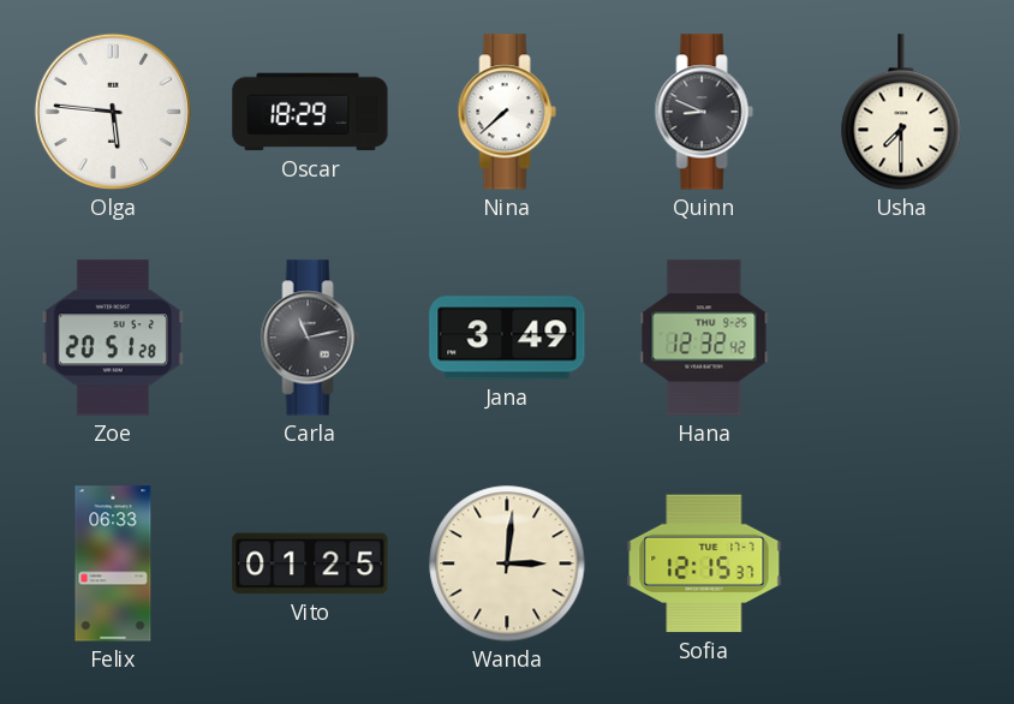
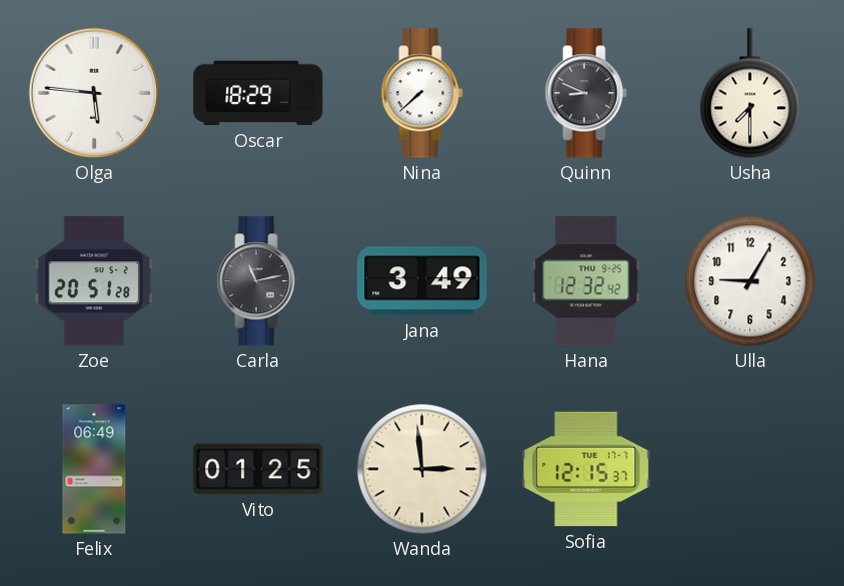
Ulla: none -> 9:05 (750, 281)
Felix: 06:33 -> 06:49 (94, 469)
Wanda: 3:01 -> 2:59 (422, 469)
